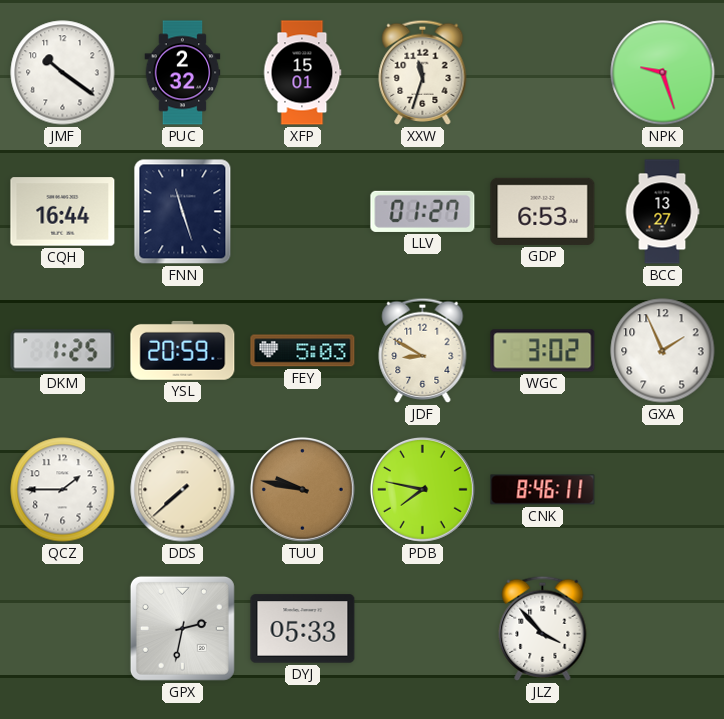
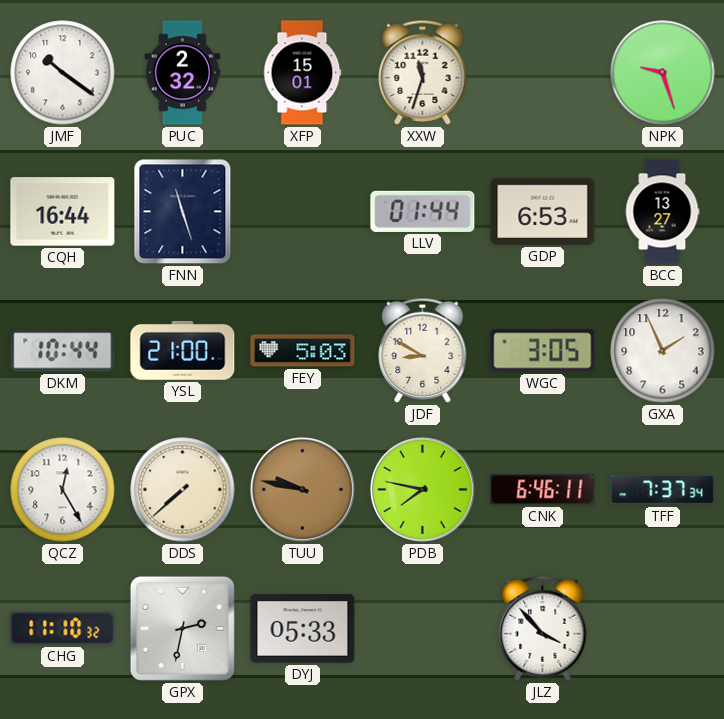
LLV: 01:27 -> 01:44 (423, 211)
DKM: 1:25 -> 10:44 (63, 351)
YSL: 20:59 -> 21:00 (183, 350)
WGC: 3:02 -> 3:05 (543, 351)
QCZ: 1:45 -> 12:25 (63, 490)
CNK: 8:46 -> 6:46 (543, 490)
TFF: none -> 7:37 (663, 490)
CHG: none -> 11:10 (63, 629)
